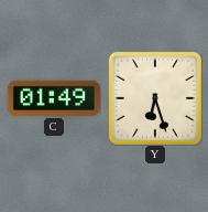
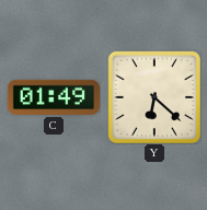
Y: 6:27 -> 6:22 (154, 97)
